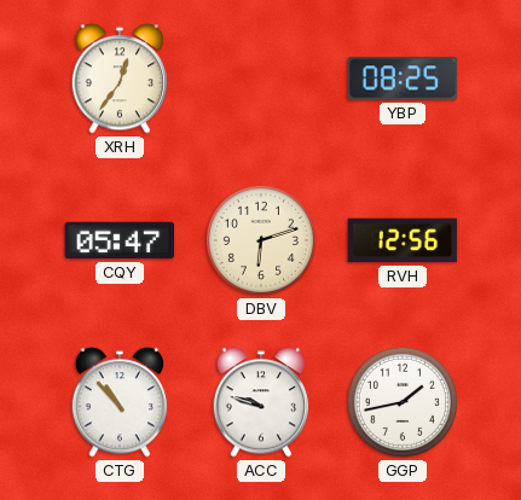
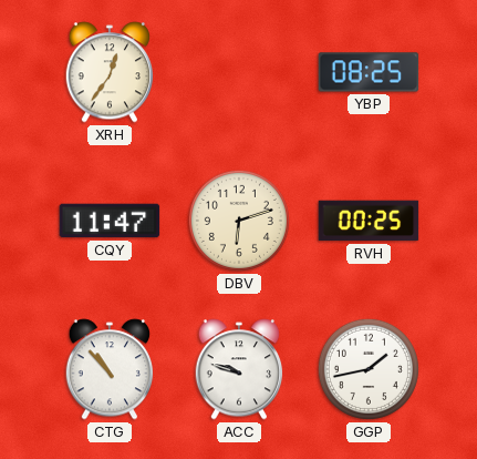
CQY: 05:47 -> 11:47 (110, 221)
RVH: 12:56 -> 00:25 (369, 221)
